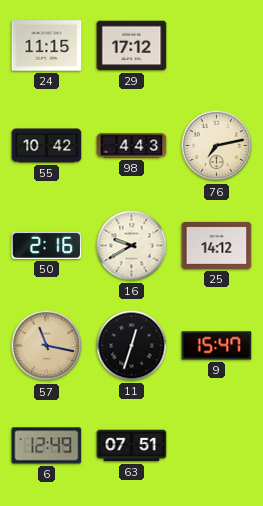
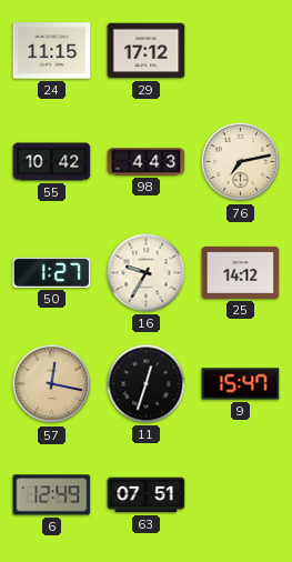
50: 2:16 -> 1:27 (52, 272)
16: 9:40 -> 9:35 (147, 273)
57: 11:17 -> 12:17 (52, 384)
